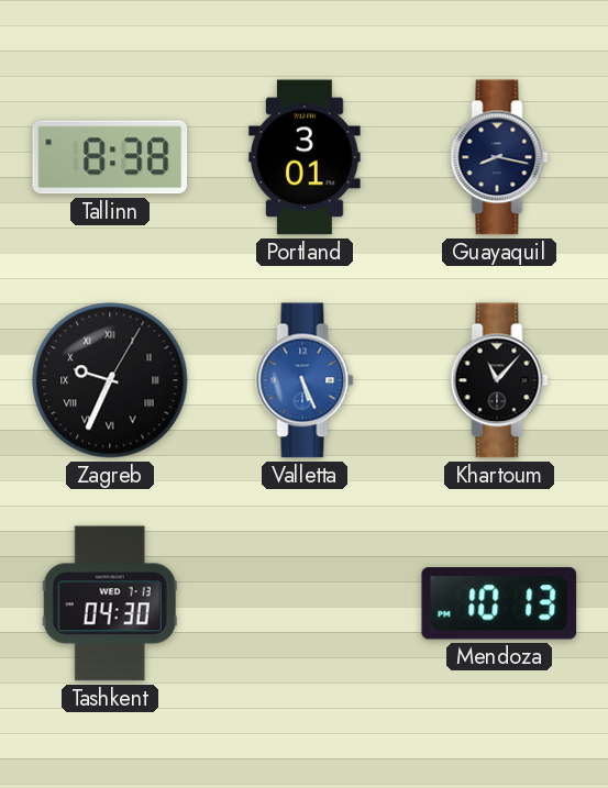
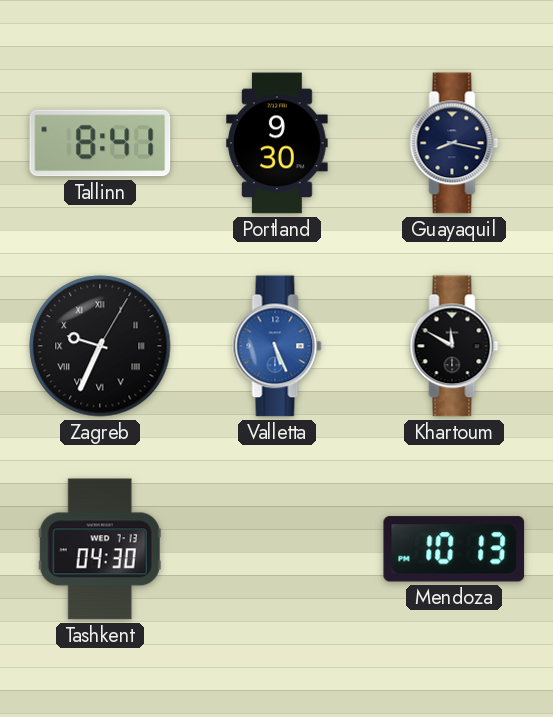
Tallinn: 8:38 -> 8:41 (100, 143)
Portland: 3:01 -> 9:30 (277, 143)
Khartoum: 11:07 -> 11:50 (454, 346)
